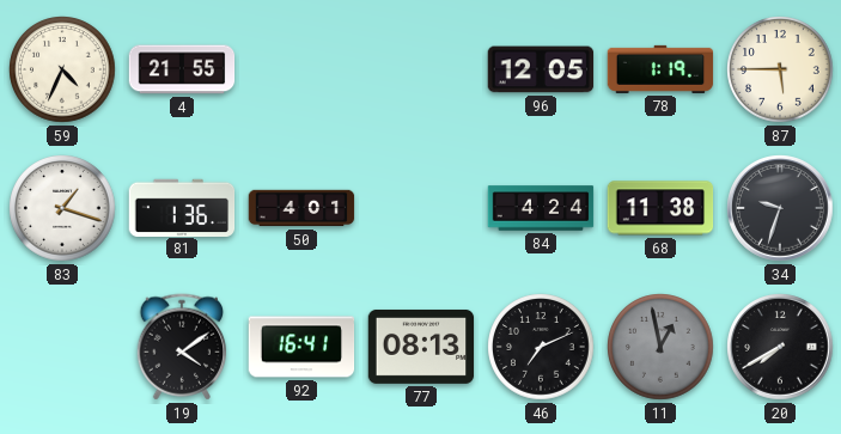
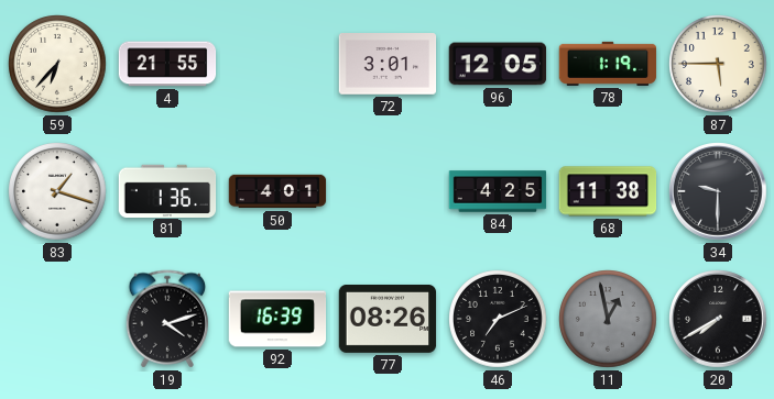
59: 4:34 -> 6:37 (57, 64)
72: none -> 3:01 (388, 65)
84: 4:24 -> 4:25 (498, 191)
34: 9:33 -> 9:30 (718, 191)
19: 4:09 -> 4:12 (167, 319)
92: 16:41 -> 16:39 (277, 319)
77: 08:13 -> 08:26 (388, 319)
